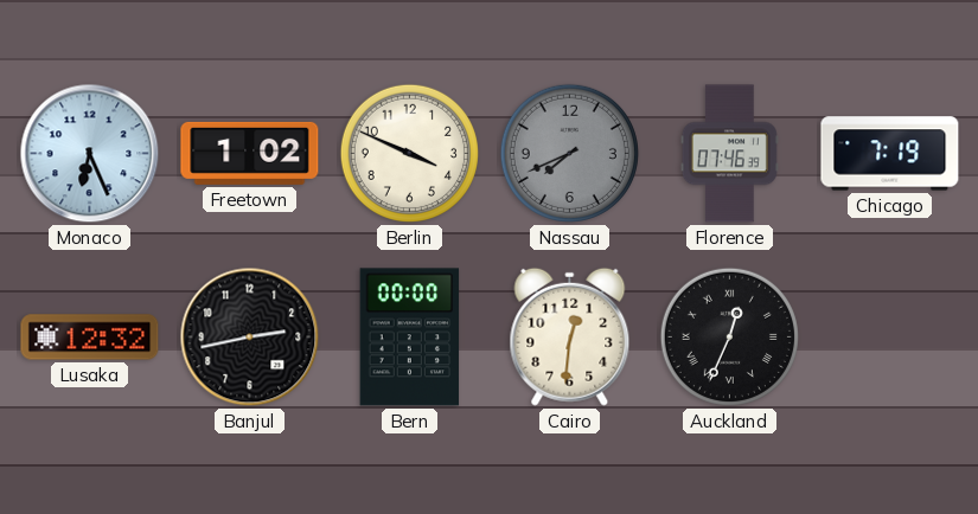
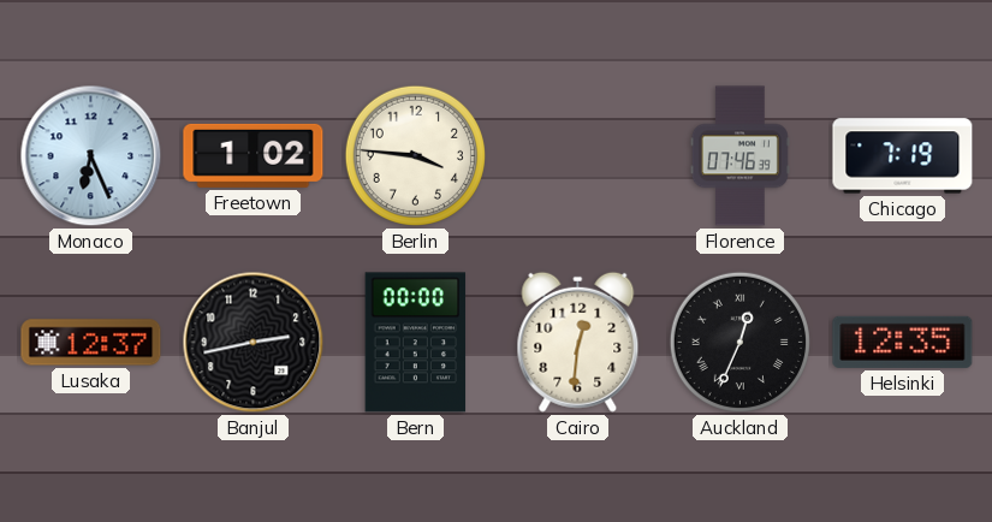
Berlin: 3:49 -> 3:46 (415, 155)
Nassau: 7:41 -> none (569, 153)
Lusaka: 12:32 -> 12:37 (91, 343)
Helsinki: none -> 12:35 (903, 342)
